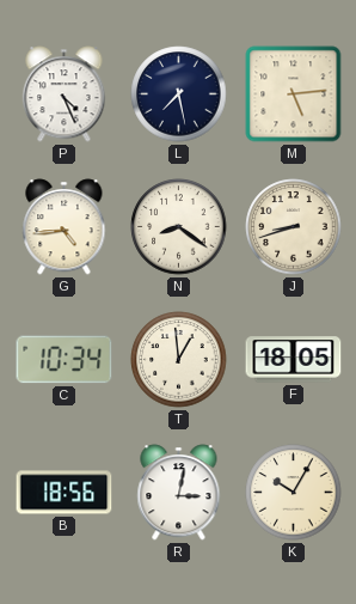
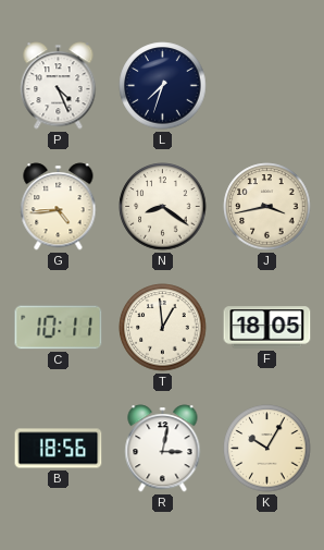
L: 7:28 -> 7:33 (163, 86)
M: 5:14 -> none (294, 94)
J: 8:42 -> 3:43 (267, 207)
C: 10:34 -> 10:11 (59, 328)
